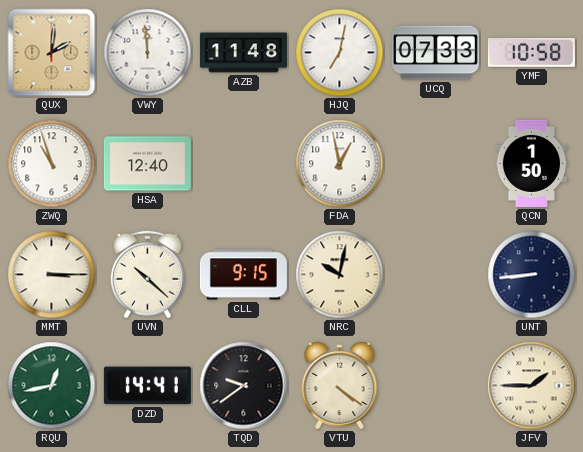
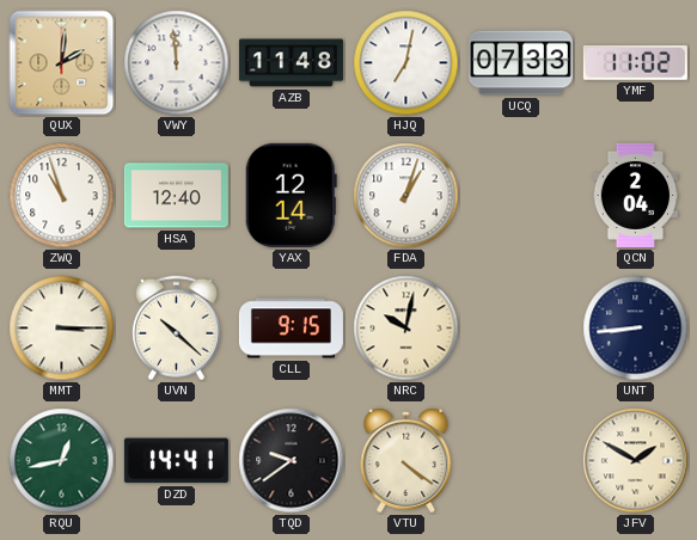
YMF: 10:58 -> 11:02 (635, 62)
YAX: none -> 12:14 (291, 195)
FDA: 12:58 -> 1:03 (406, 196)
QCN: 1:50 -> 2:04 (636, 195)
JFV: 1:45 -> 1:50 (636, 461)
